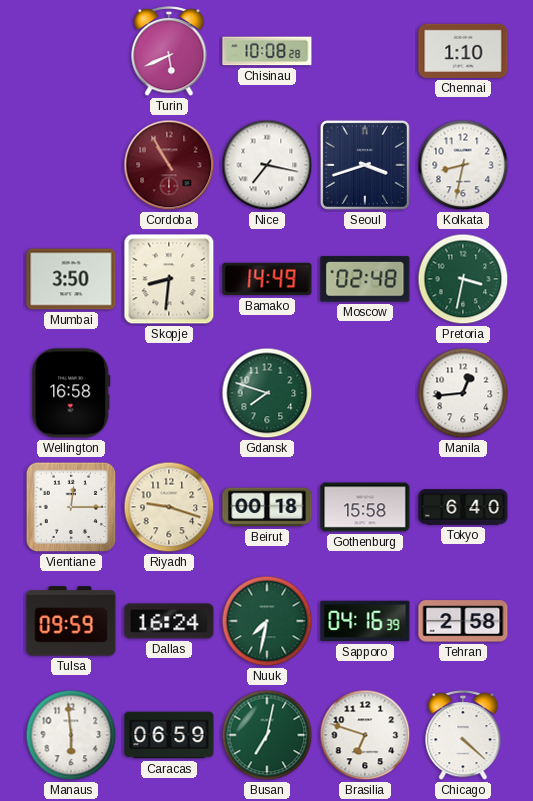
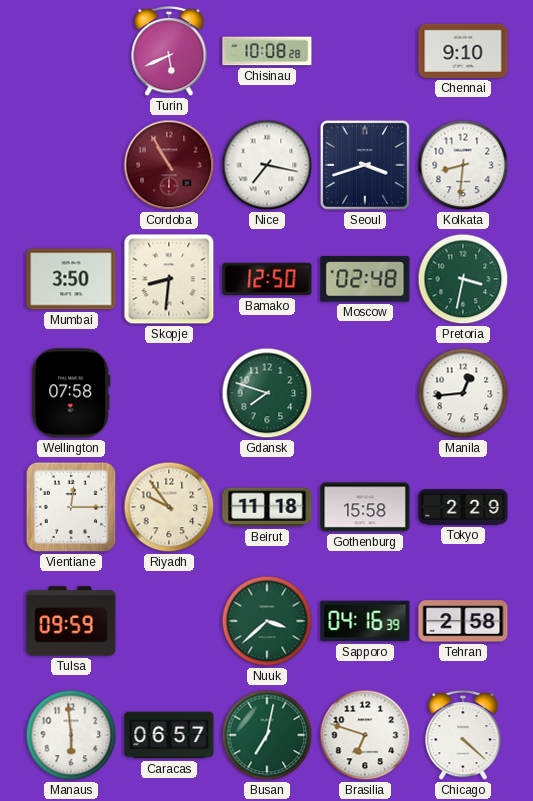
Chennai: 1:10 -> 9:10 (463, 51)
Kolkata: 8:32 -> 8:31 (463, 165)
Bamako: 14:49 -> 12:50 (267, 279)
Wellington: 16:58 -> 07:58 (71, 393)
Riyadh: 9:18 -> 9:54 (169, 507)
Beirut: 00:18 -> 11:18 (267, 507)
Tokyo: 6:40 -> 2:29 (463, 507)
Dallas: 16:24 -> none (169, 621)
Nuuk: 7:32 -> 3:38 (267, 621)
Caracas: 06:59 -> 06:57 (169, 735)
